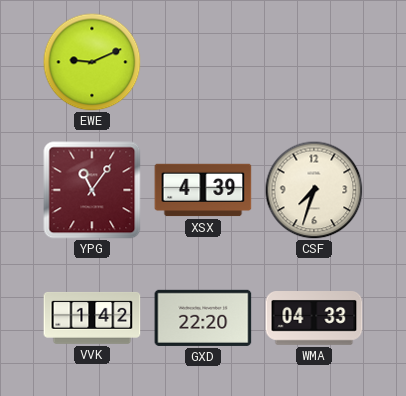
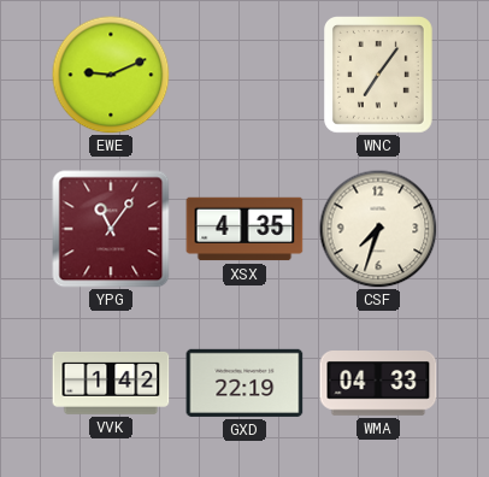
WNC: none -> 7:06 (379, 76)
XSX: 4:39 -> 4:35 (244, 229)
GXD: 22:20 -> 22:19 (244, 383)
